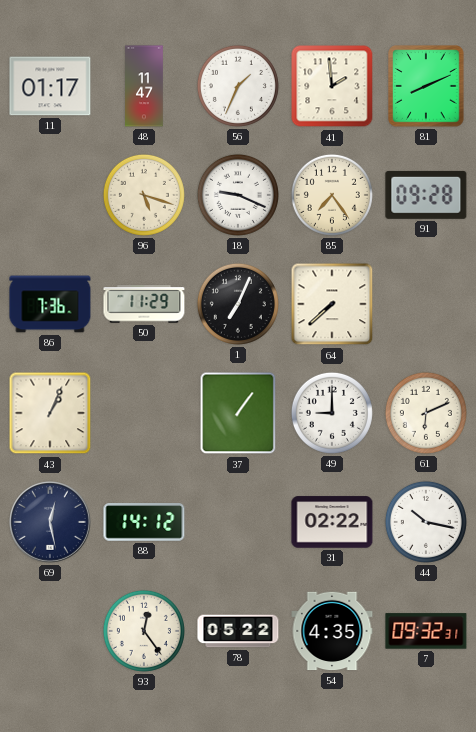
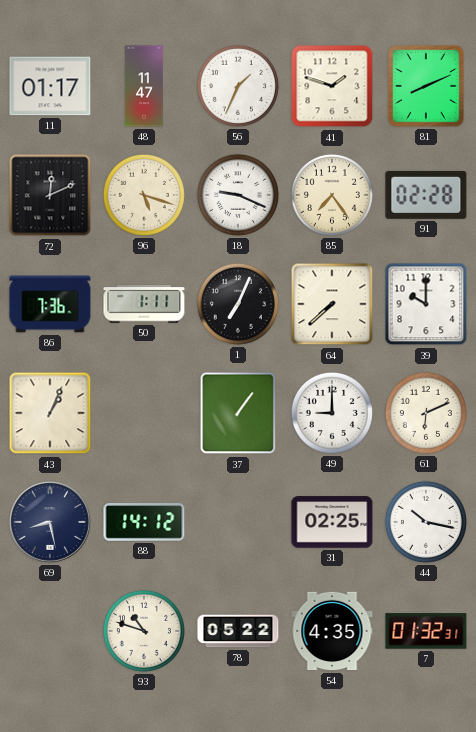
41: 1:59 -> 1:48 (332, 86)
72: none -> 12:11 (50, 195)
91: 09:28 -> 02:28 (426, 195)
50: 11:29 -> 1:11 (144, 304)
39: none -> 10:00 (426, 304)
69: 12:28 -> 8:28 (51, 523)
31: 02:22 -> 02:25 (332, 522)
93: 12:24 -> 10:48 (144, 631)
7: 09:32 -> 01:32 (426, 631)
